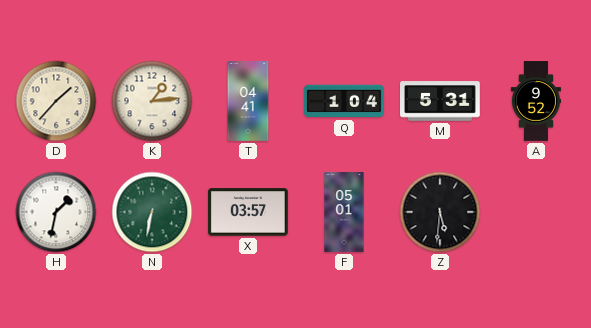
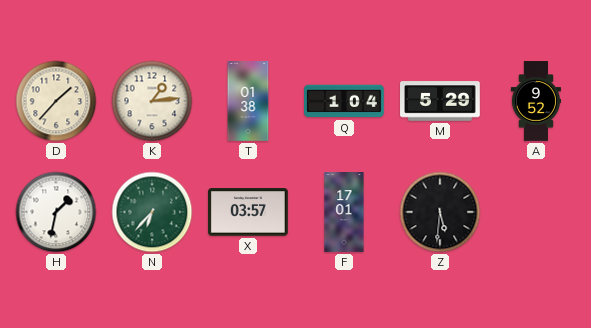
T: 04:41 -> 01:38 (248, 101)
M: 5:31 -> 5:29 (440, 101)
N: 6:32 -> 6:37 (152, 212)
F: 05:01 -> 17:01 (344, 212)
